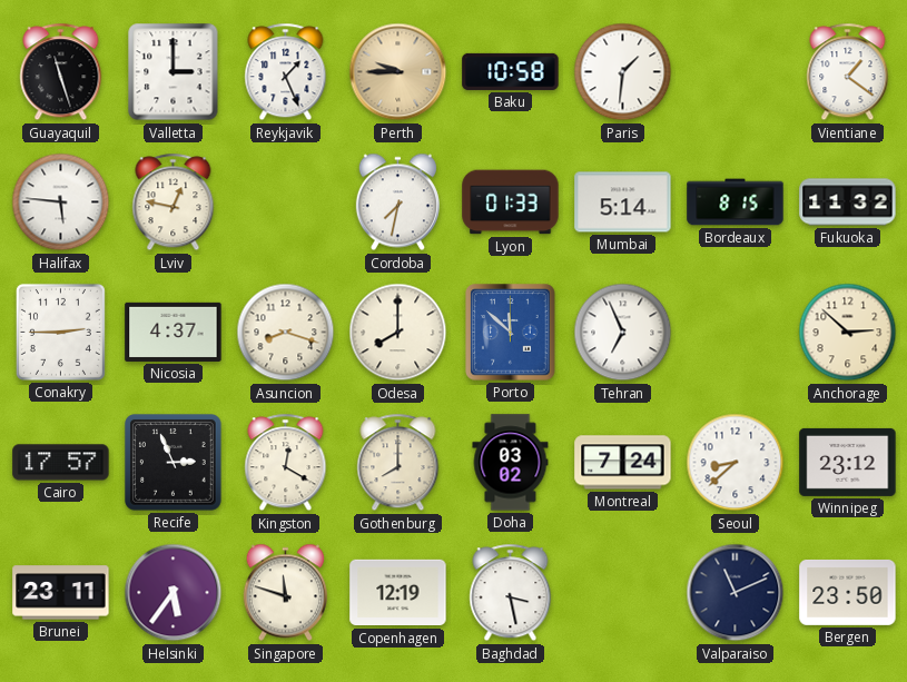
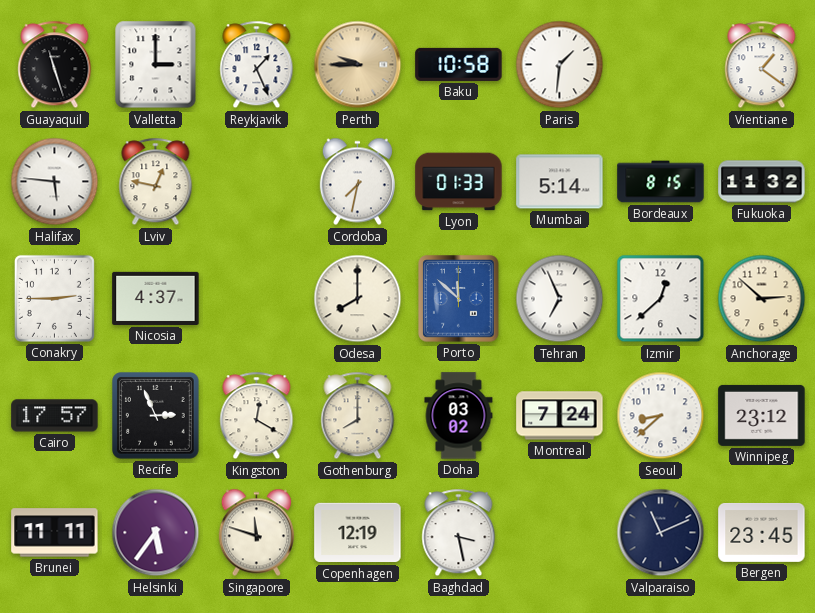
Asuncion: 8:18 -> none (286, 333)
Izmir: none -> 12:38 (661, 299)
Brunei: 23:11 -> 11:11 (55, 533)
Bergen: 23:50 -> 23:45 (762, 532)
